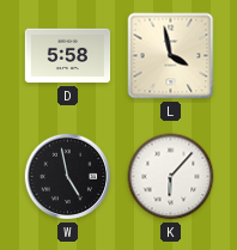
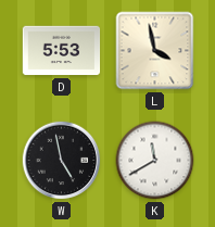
D: 5:58 -> 5:53 (62, 51)
K: 6:07 -> 11:40 (155, 161)
